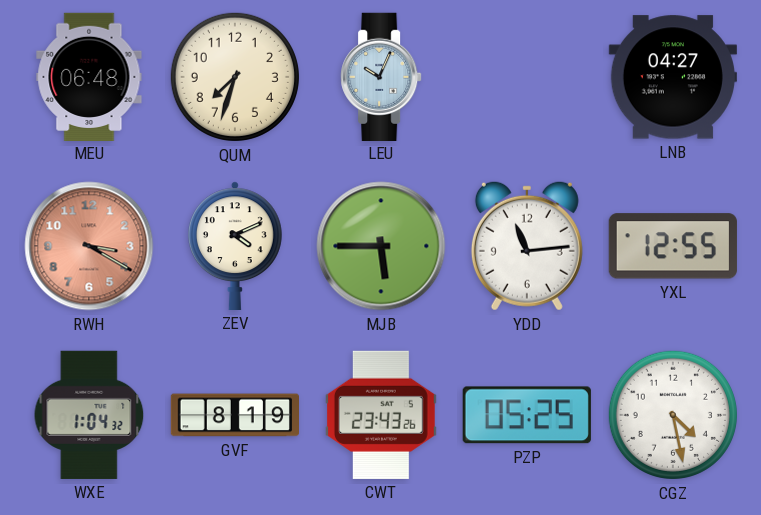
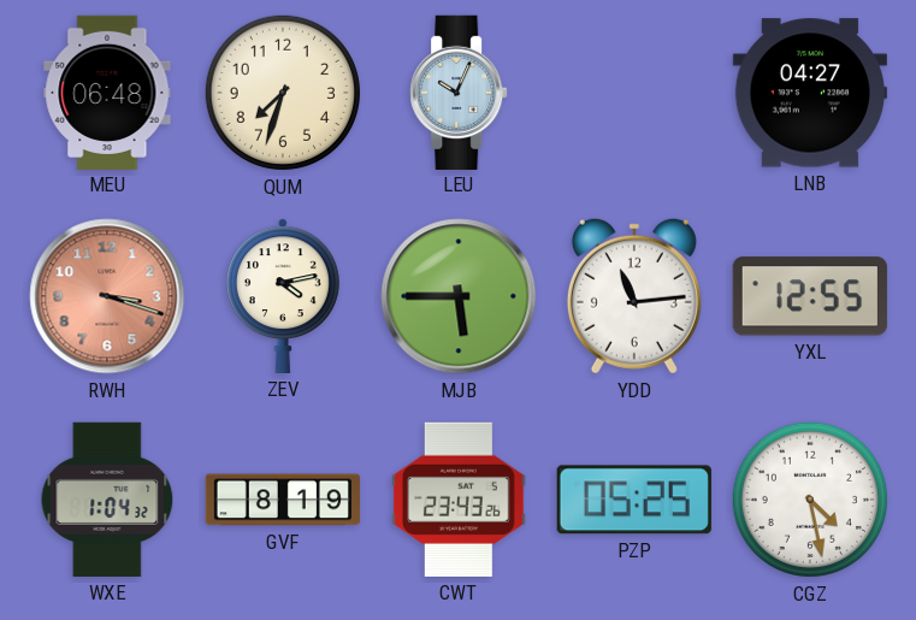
RWH: 3:20 -> 3:18 (107, 296)
ZEV: 4:11 -> 4:13 (283, 296)
